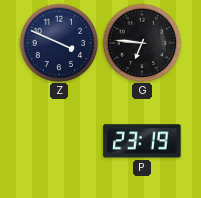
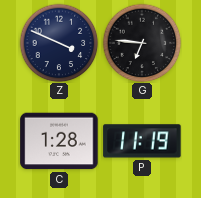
C: none -> 1:28 (59, 141)
P: 23:19 -> 11:19 (142, 141)
